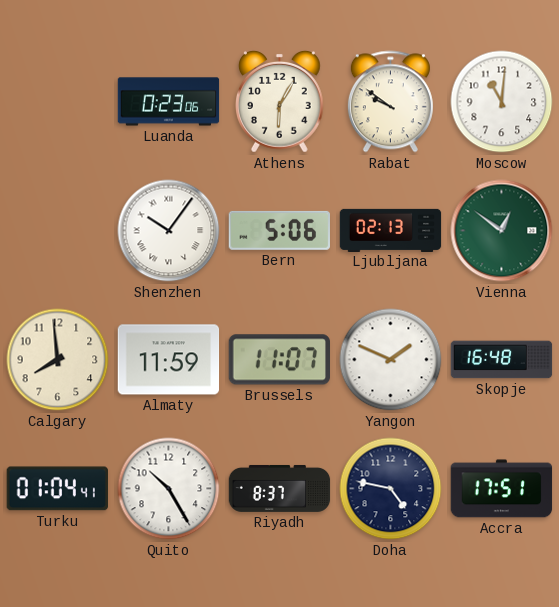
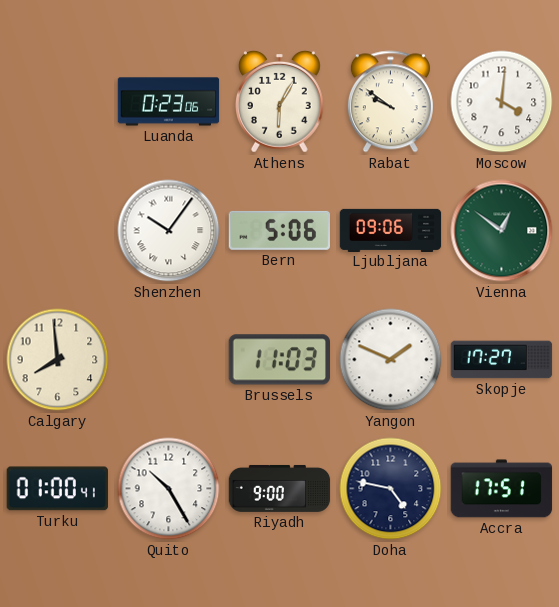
Moscow: 11:01 -> 4:01 (502, 102)
Ljubljana: 02:13 -> 09:06 (391, 230)
Almaty: 11:59 -> none (169, 360)
Brussels: 11:07 -> 11:03 (279, 360)
Skopje: 16:48 -> 17:27 (502, 360)
Turku: 01:04 -> 01:00 (57, 489)
Riyadh: 8:37 -> 9:00 (280, 488)
